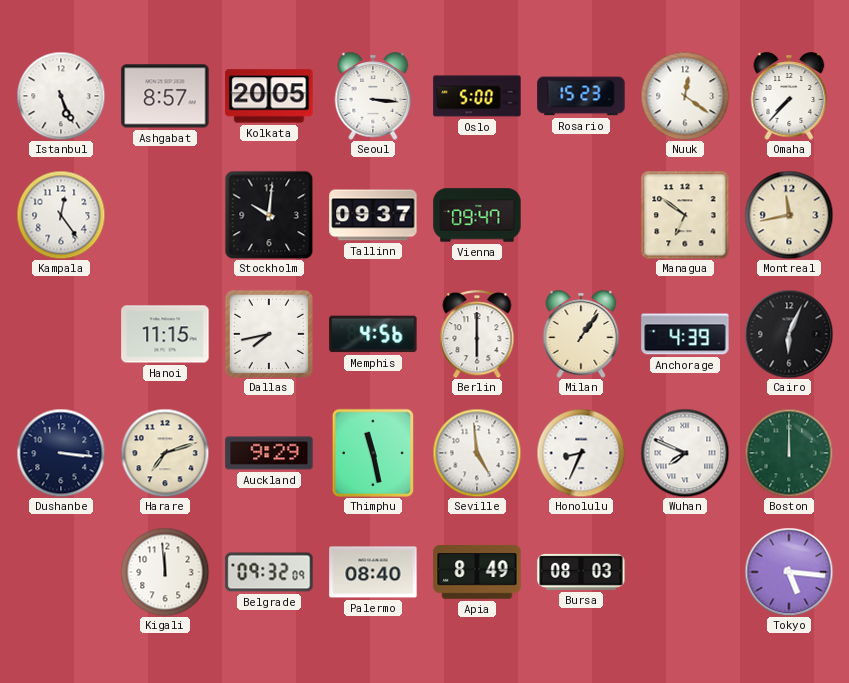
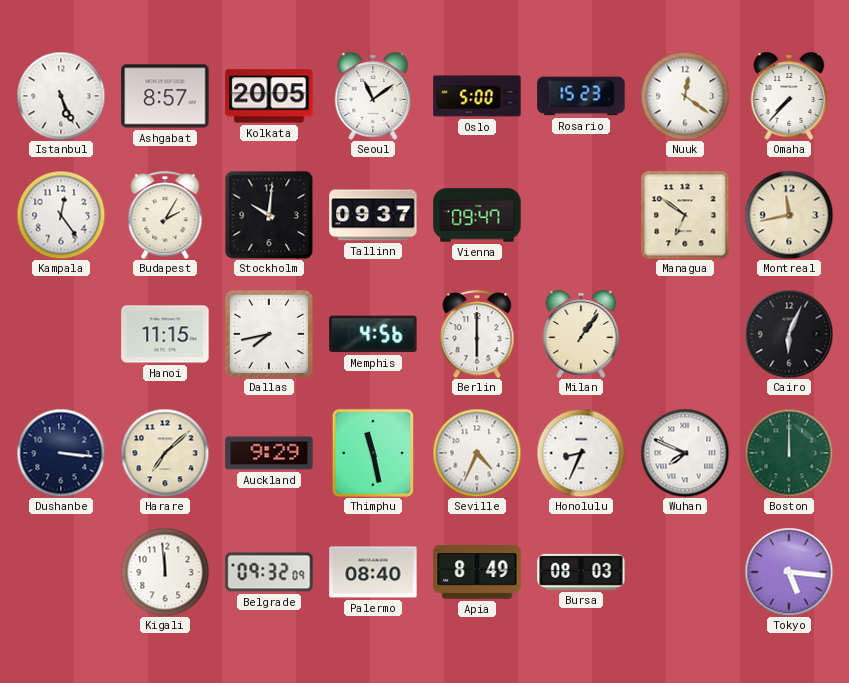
Seoul: 3:16 -> 11:09 (373, 96)
Budapest: none -> 2:05 (165, 215)
Anchorage: 4:39 -> none (685, 334)
Harare: 7:12 -> 7:08 (165, 453)
Seville: 4:59 -> 4:34 (477, 453)
